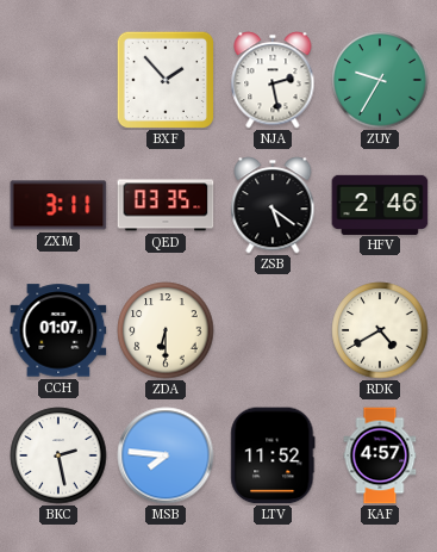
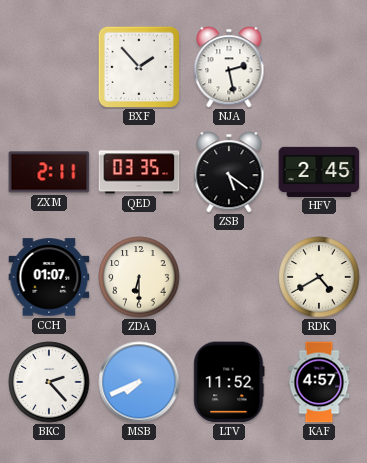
ZUY: 9:35 -> none (380, 80)
ZXM: 3:11 -> 2:11 (49, 172)
HFV: 2:46 -> 2:45 (319, 171)
BKC: 2:28 -> 2:23 (49, 382)
MSB: 7:46 -> 7:41 (139, 382)
